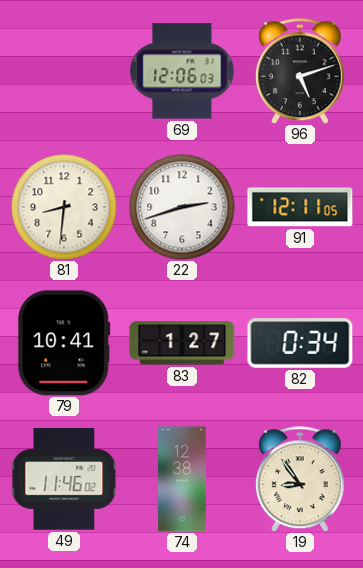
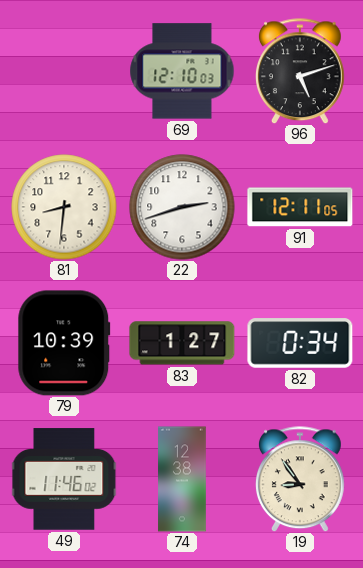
69: 12:06 -> 12:10 (182, 71)
79: 10:41 -> 10:39 (64, 343)
